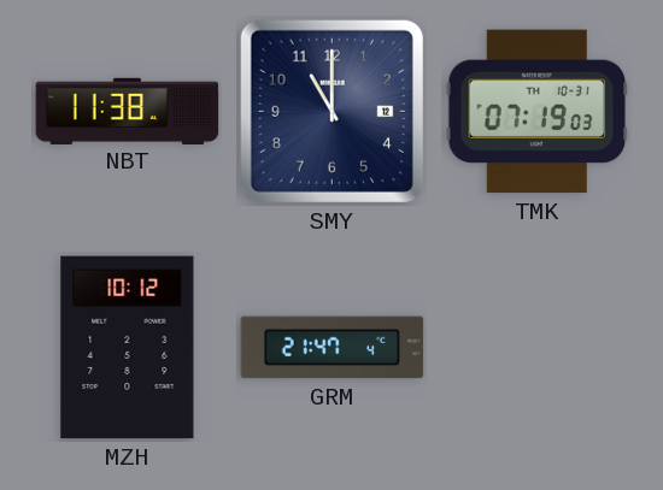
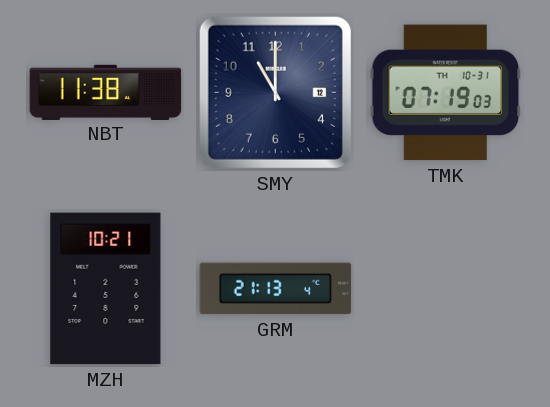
MZH: 10:12 -> 10:21 (106, 289)
GRM: 21:47 -> 21:13 (276, 289)
